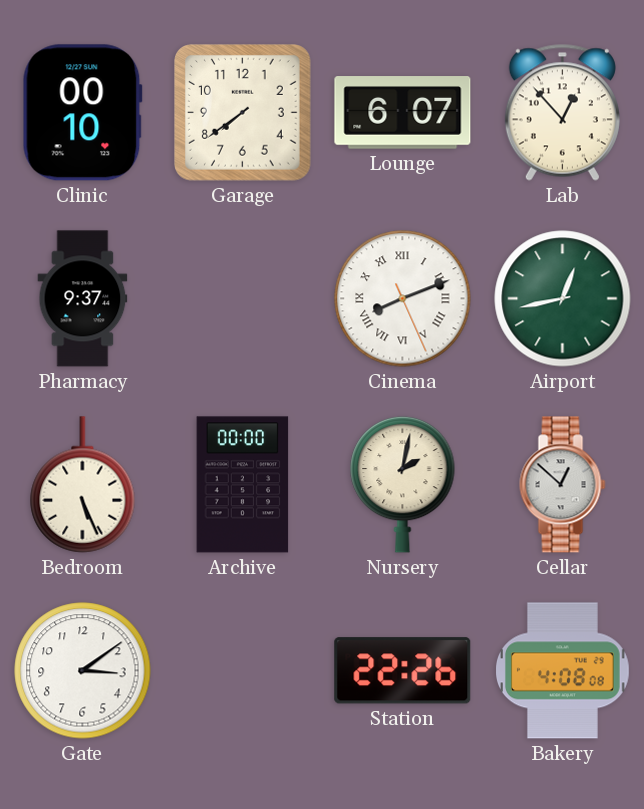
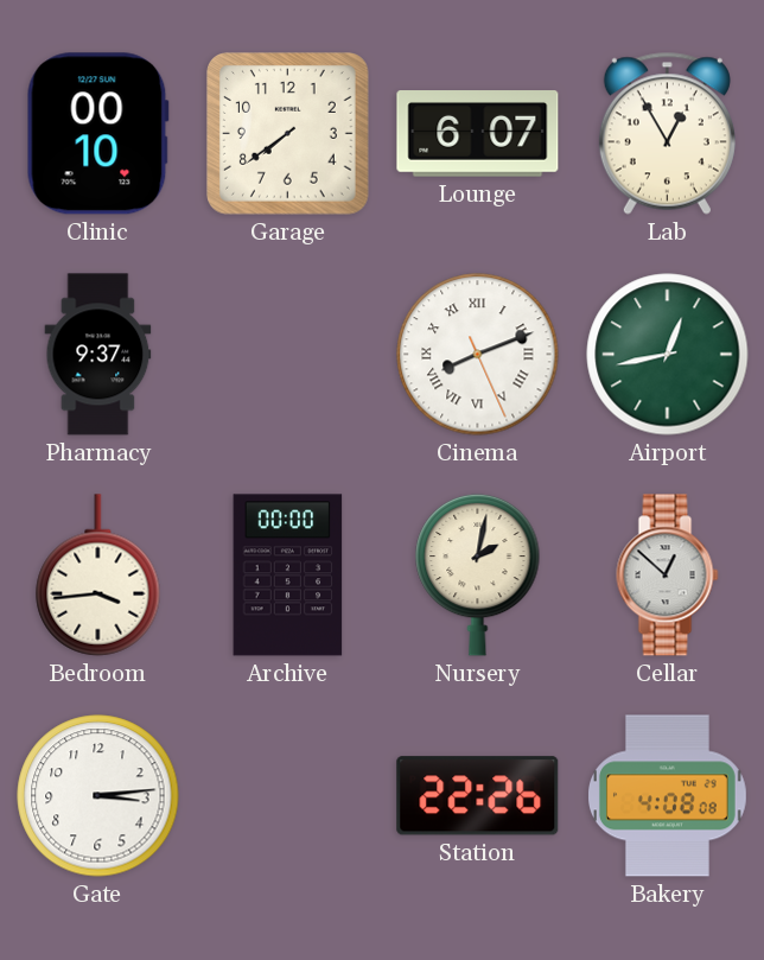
Lab: 12:53 -> 12:55 (667, 133)
Bedroom: 5:26 -> 3:44 (98, 576)
Gate: 3:09 -> 3:14 (98, 796)
